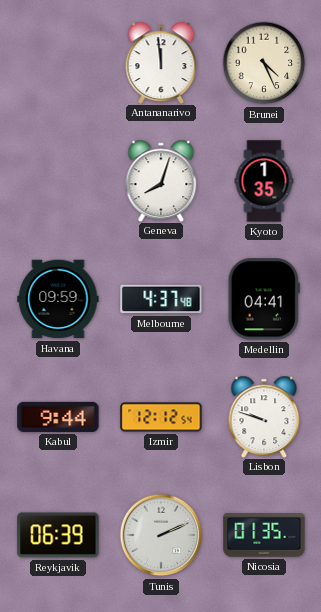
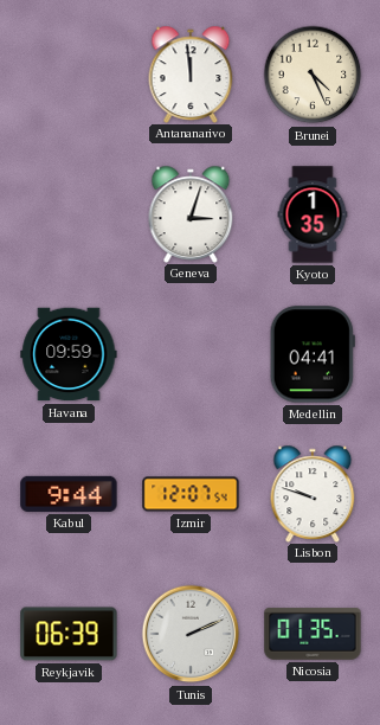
Geneva: 8:03 -> 3:03 (191, 213)
Melbourne: 4:37 -> none (161, 299)
Izmir: 12:12 -> 12:07 (191, 494)
